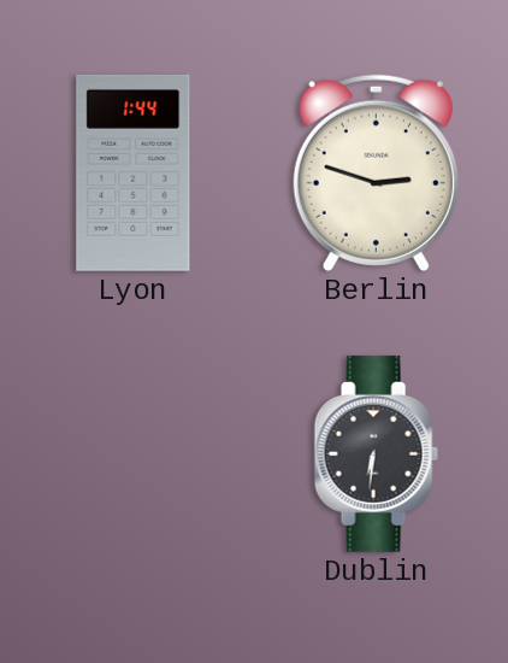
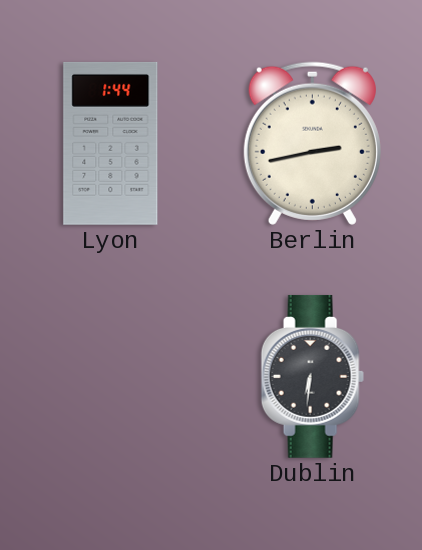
Berlin: 2:48 -> 2:43 (312, 143)
